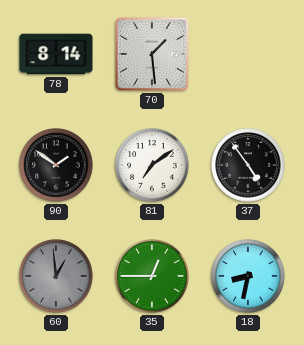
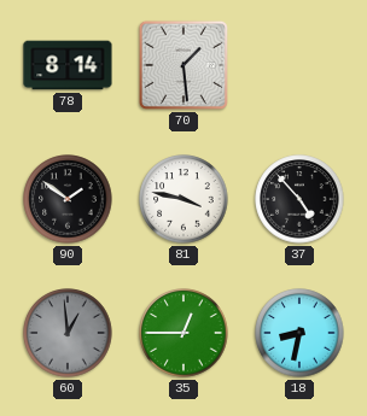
81: 7:09 -> 3:47 (183, 199)
37: 4:54 -> 4:53 (299, 199)
